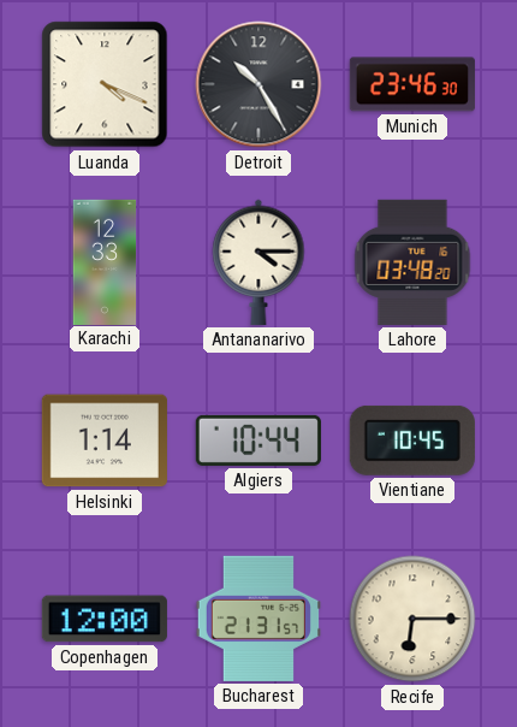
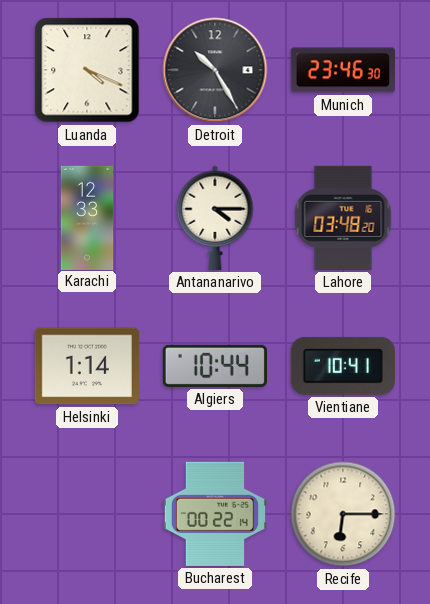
Vientiane: 10:45 -> 10:41 (343, 366)
Copenhagen: 12:00 -> none (105, 619)
Bucharest: 21:31 -> 00:22 (215, 514)
